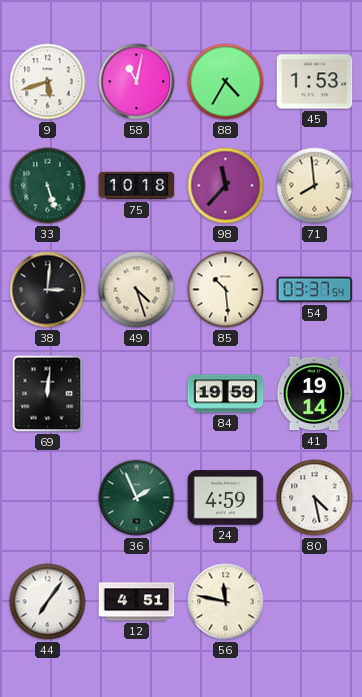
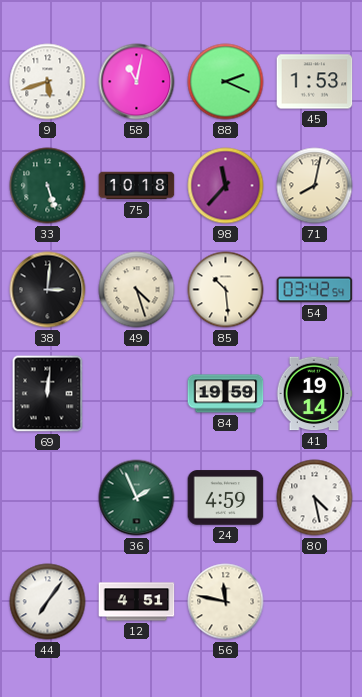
88: 4:35 -> 2:19 (226, 82)
71: 7:59 -> 8:02 (315, 186)
54: 03:37 -> 03:42 (315, 290)
